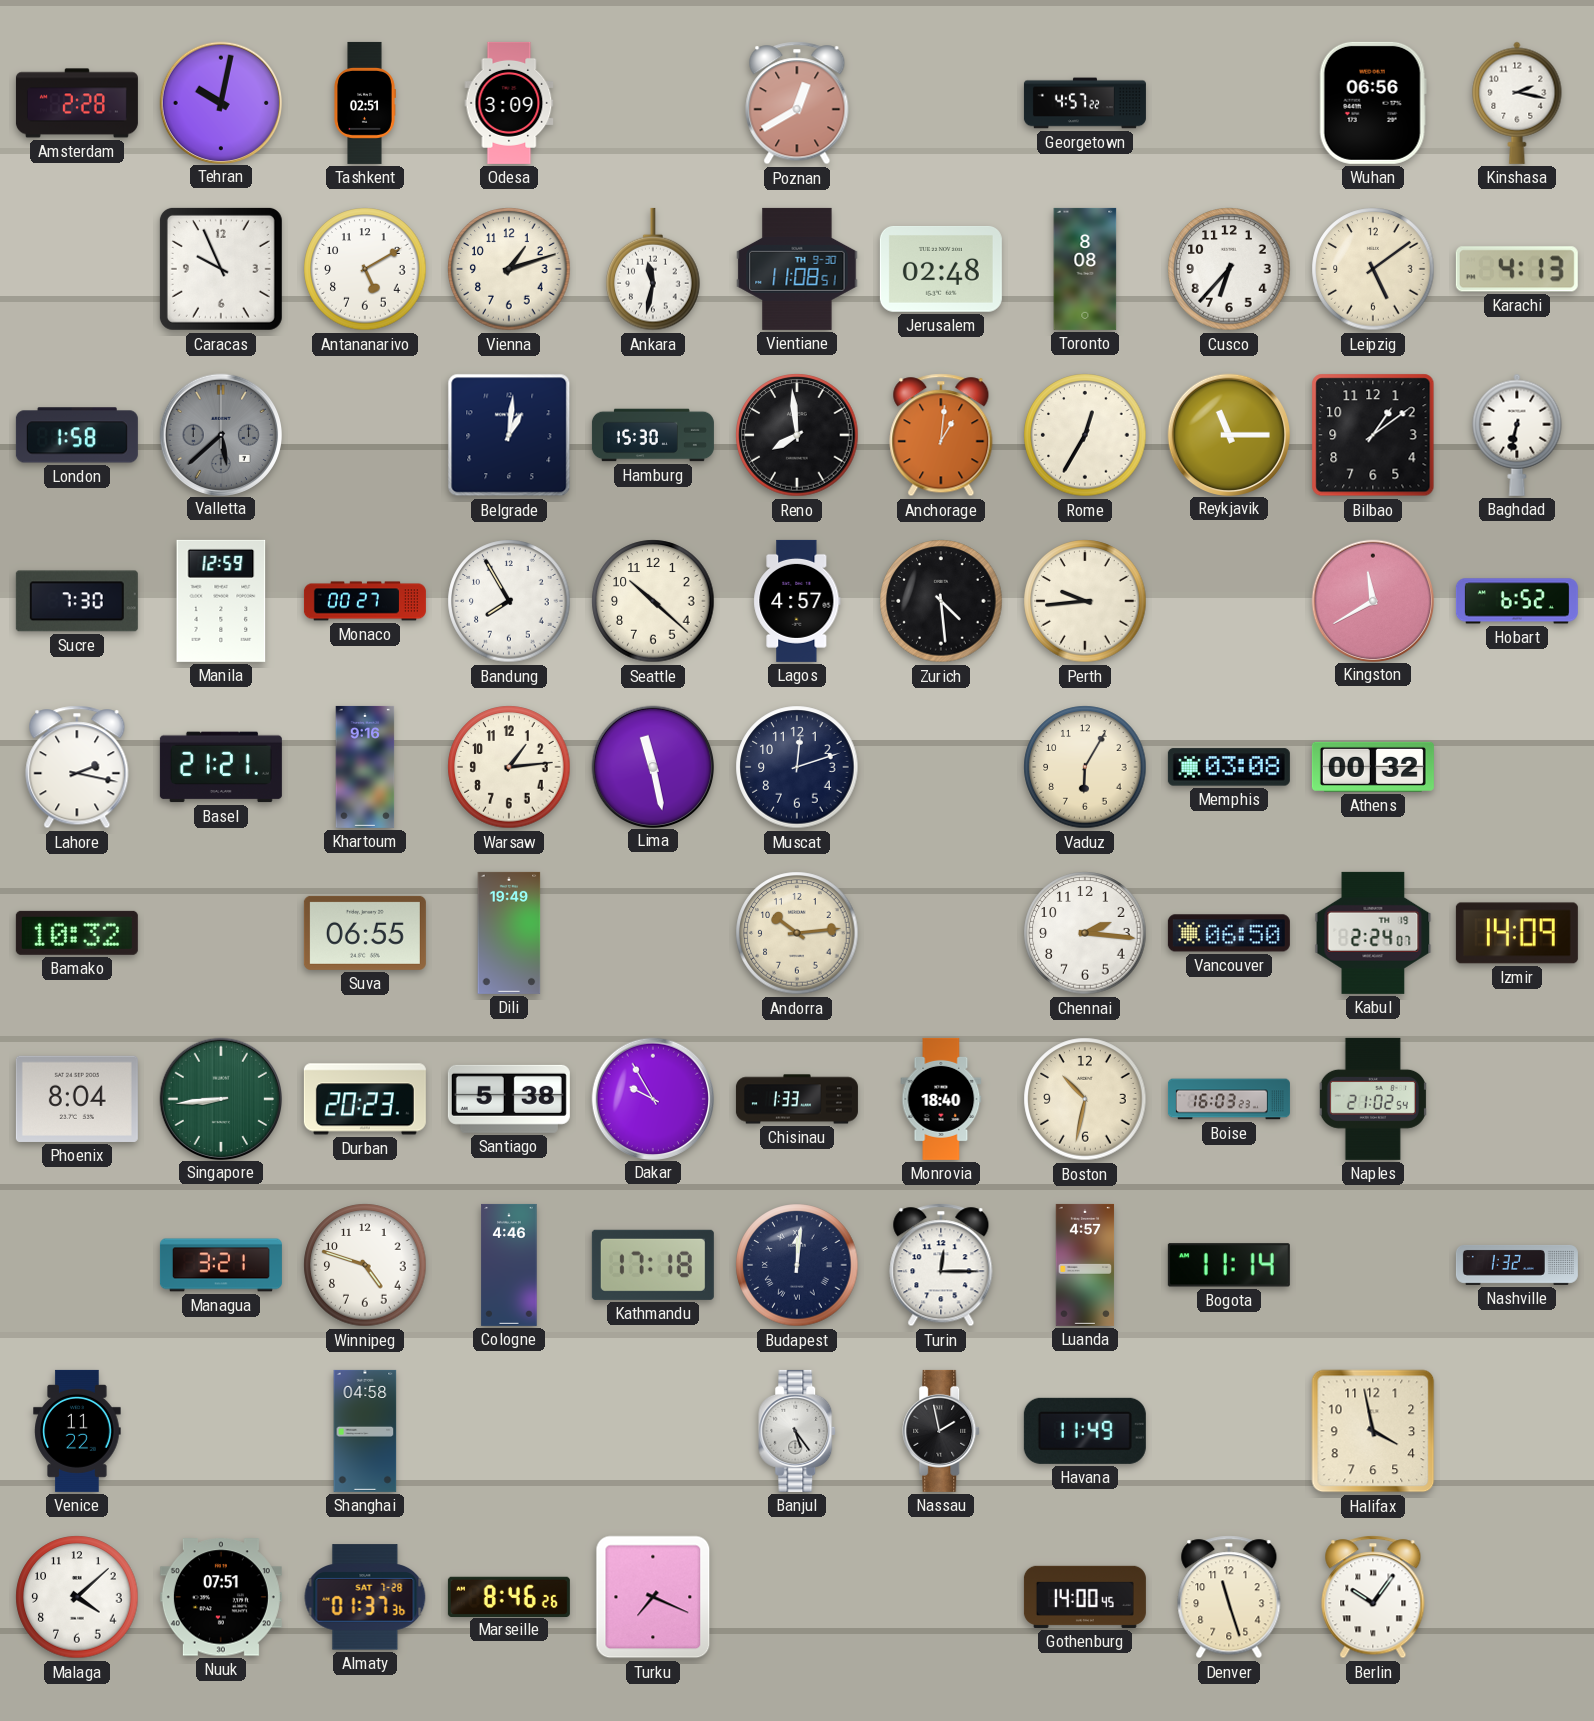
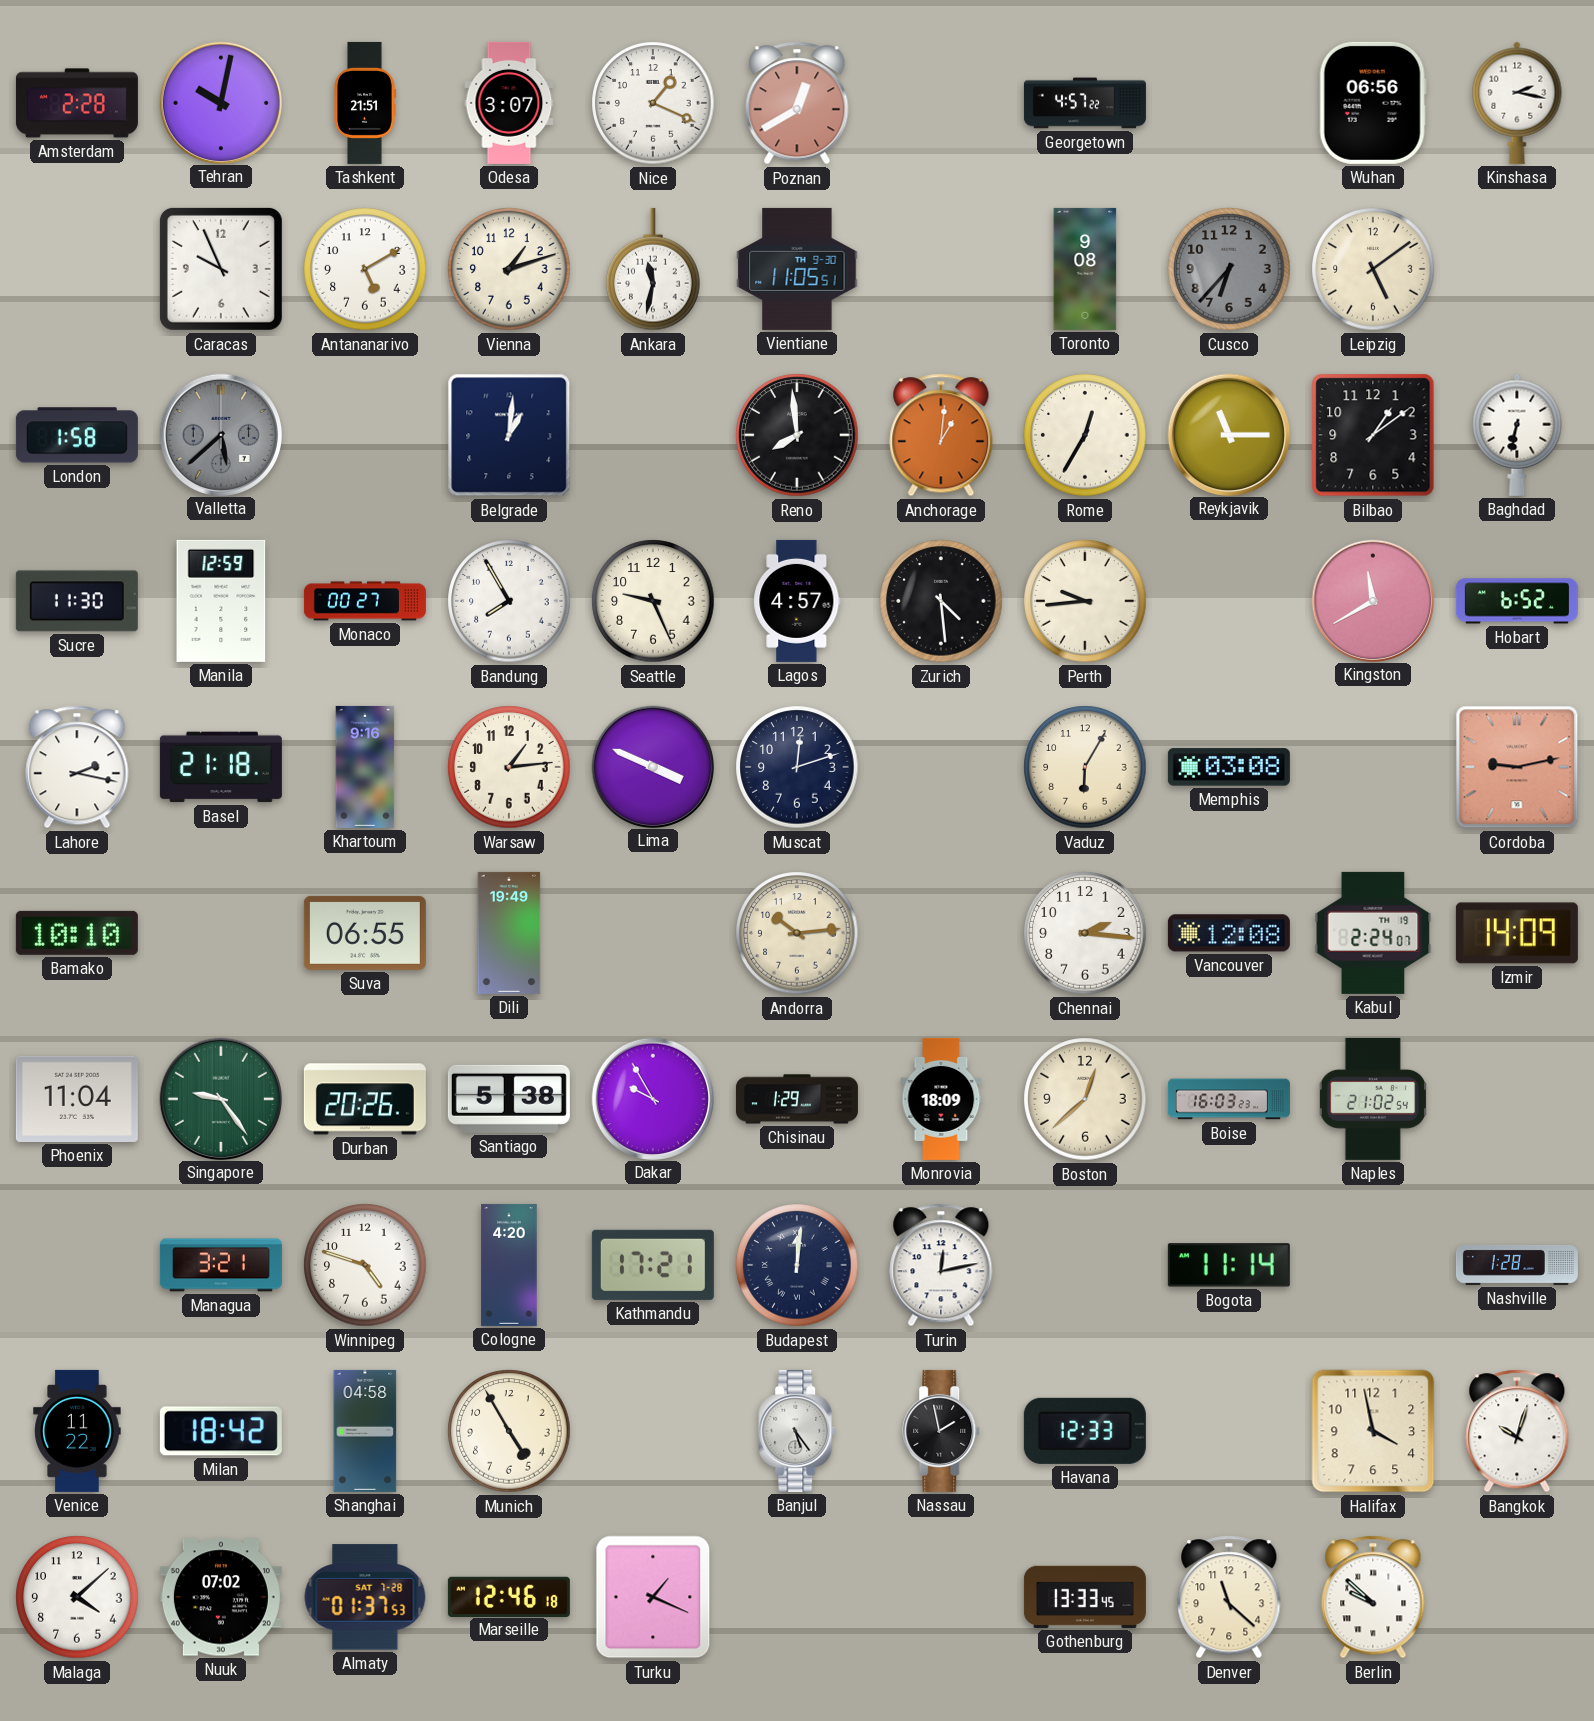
Tashkent: 02:51 -> 21:51 (365, 103)
Odesa: 3:09 -> 3:07 (509, 103)
Nice: none -> 1:19 (653, 103)
Vientiane: 11:08 -> 11:05 (797, 269)
Jerusalem: 02:48 -> none (941, 269)
Toronto: 8:08 -> 9:08 (1085, 269)
Cusco dial: white -> grey (1229, 269)
Karachi: 4:13 -> none (1517, 269)
Hamburg: 15:30 -> none (653, 435)
Sucre: 7:30 -> 11:30 (77, 601)
Seattle: 10:22 -> 9:26 (653, 601)
Basel: 21:21 -> 21:18 (221, 767)
Lima: 11:28 -> 3:49 (652, 766)
Athens: 00:32 -> none (1373, 767)
Cordoba: none -> 9:13 (1517, 767)
Bamako: 10:32 -> 10:10 (77, 933)
Vancouver: 06:50 -> 12:08 (1229, 933)
Phoenix: 8:04 -> 11:04 (77, 1099)
Singapore: 8:44 -> 9:24 (220, 1098)
Durban: 20:23 -> 20:26 (365, 1099)
Chisinau: 1:33 -> 1:29 (797, 1099)
Monrovia: 18:40 -> 18:09 (941, 1099)
Boston: 10:32 -> 12:38 (1085, 1099)
Cologne: 4:46 -> 4:20 (509, 1265)
Kathmandu: 17:18 -> 17:21 (653, 1265)
Turin: 12:15 -> 12:13 (941, 1265)
Luanda: 4:57 -> none (1085, 1265)
Nashville: 1:32 -> 1:28 (1517, 1265)
Milan: none -> 18:42 (221, 1431)
Munich: none -> 4:55 (509, 1431)
Havana: 11:49 -> 12:33 (1085, 1431)
Bangkok: none -> 10:03 (1517, 1431)
Nuuk: 07:51 -> 07:02 (221, 1597)
Almaty: 01:37:36 -> 01:37:53 (365, 1597)
Marseille: 8:46 -> 12:46 (509, 1596)
Turku: 7:19 -> 1:19 (653, 1597)
Gothenburg: 14:00 -> 13:33 (1085, 1597)
Denver: 11:27 -> 11:22 (1229, 1597)
Berlin: 10:06 -> 9:52 (1373, 1597)
